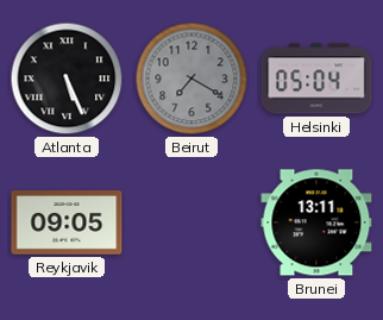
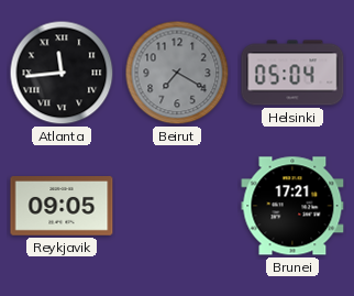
Atlanta: 5:26 -> 11:44 (62, 73)
Brunei: 13:11 -> 17:21 (292, 206)
